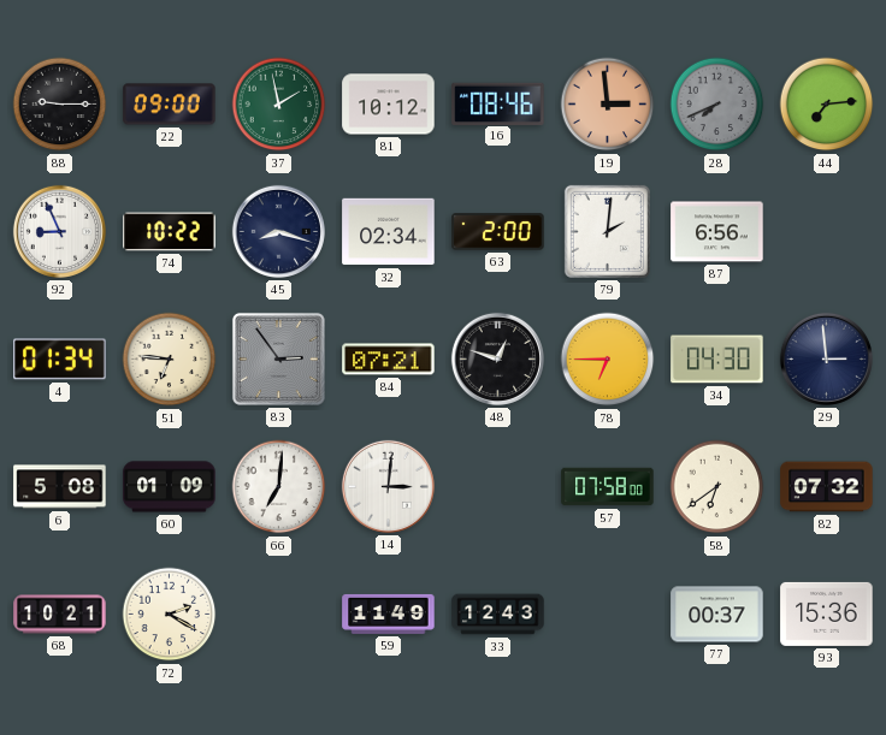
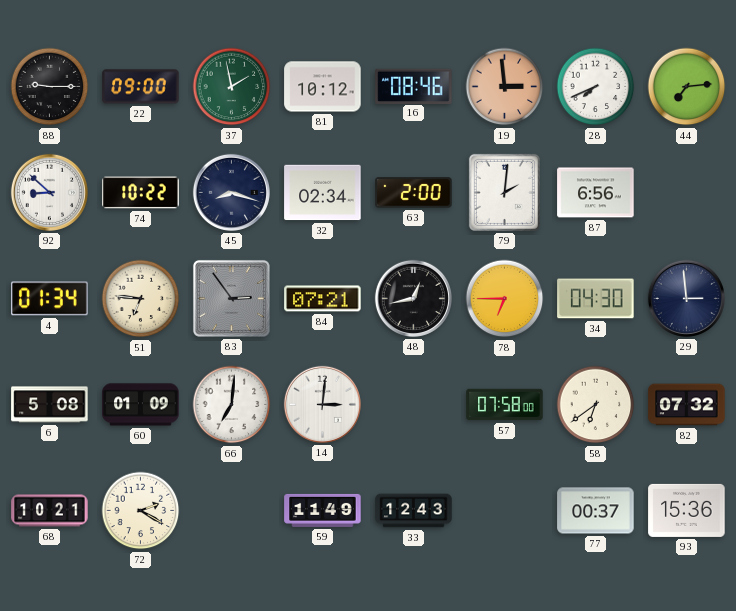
28 dial: grey -> white (596, 87)
92: 8:56 -> 8:52 (49, 192)
48: 12:48 -> 12:43 (413, 298)
